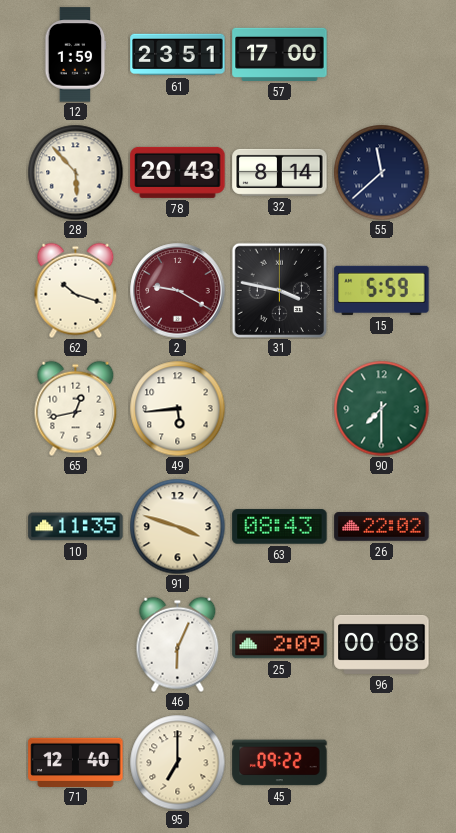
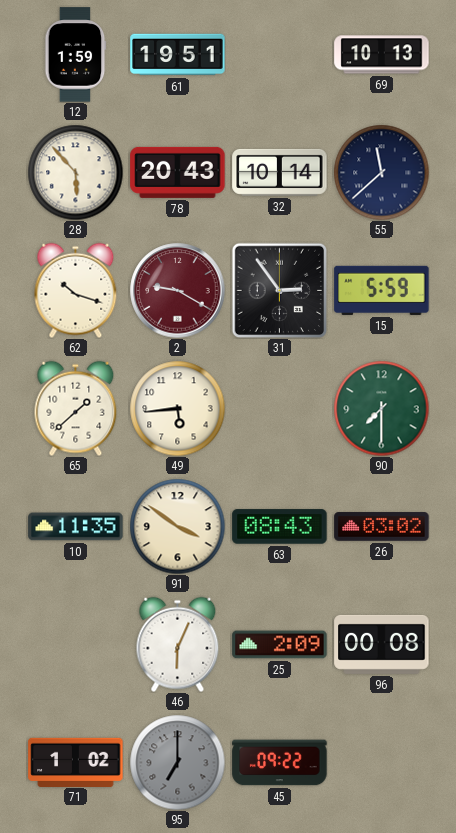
61: 23:51 -> 19:51 (178, 55)
57: 17:00 -> none (280, 54)
69: none -> 10:13 (382, 55)
32: 8:14 -> 10:14 (280, 172)
31: 3:47 -> 2:54 (279, 290)
65: 12:43 -> 1:38 (76, 408)
91: 3:48 -> 3:51 (177, 526)
26: 22:02 -> 03:02 (382, 527)
71: 12:40 -> 1:02 (76, 762)
95 dial: cream -> grey (177, 762)
